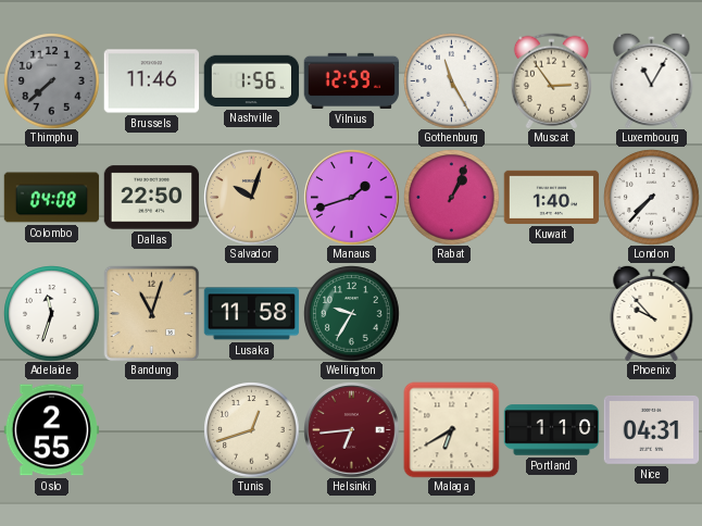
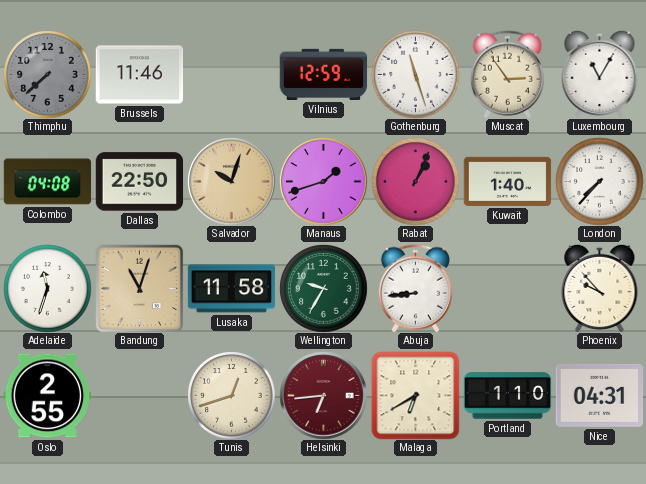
Nashville: 1:56 -> none (251, 82)
Gothenburg: 11:25 -> 11:27 (415, 74)
Abuja: none -> 8:44 (415, 288)
